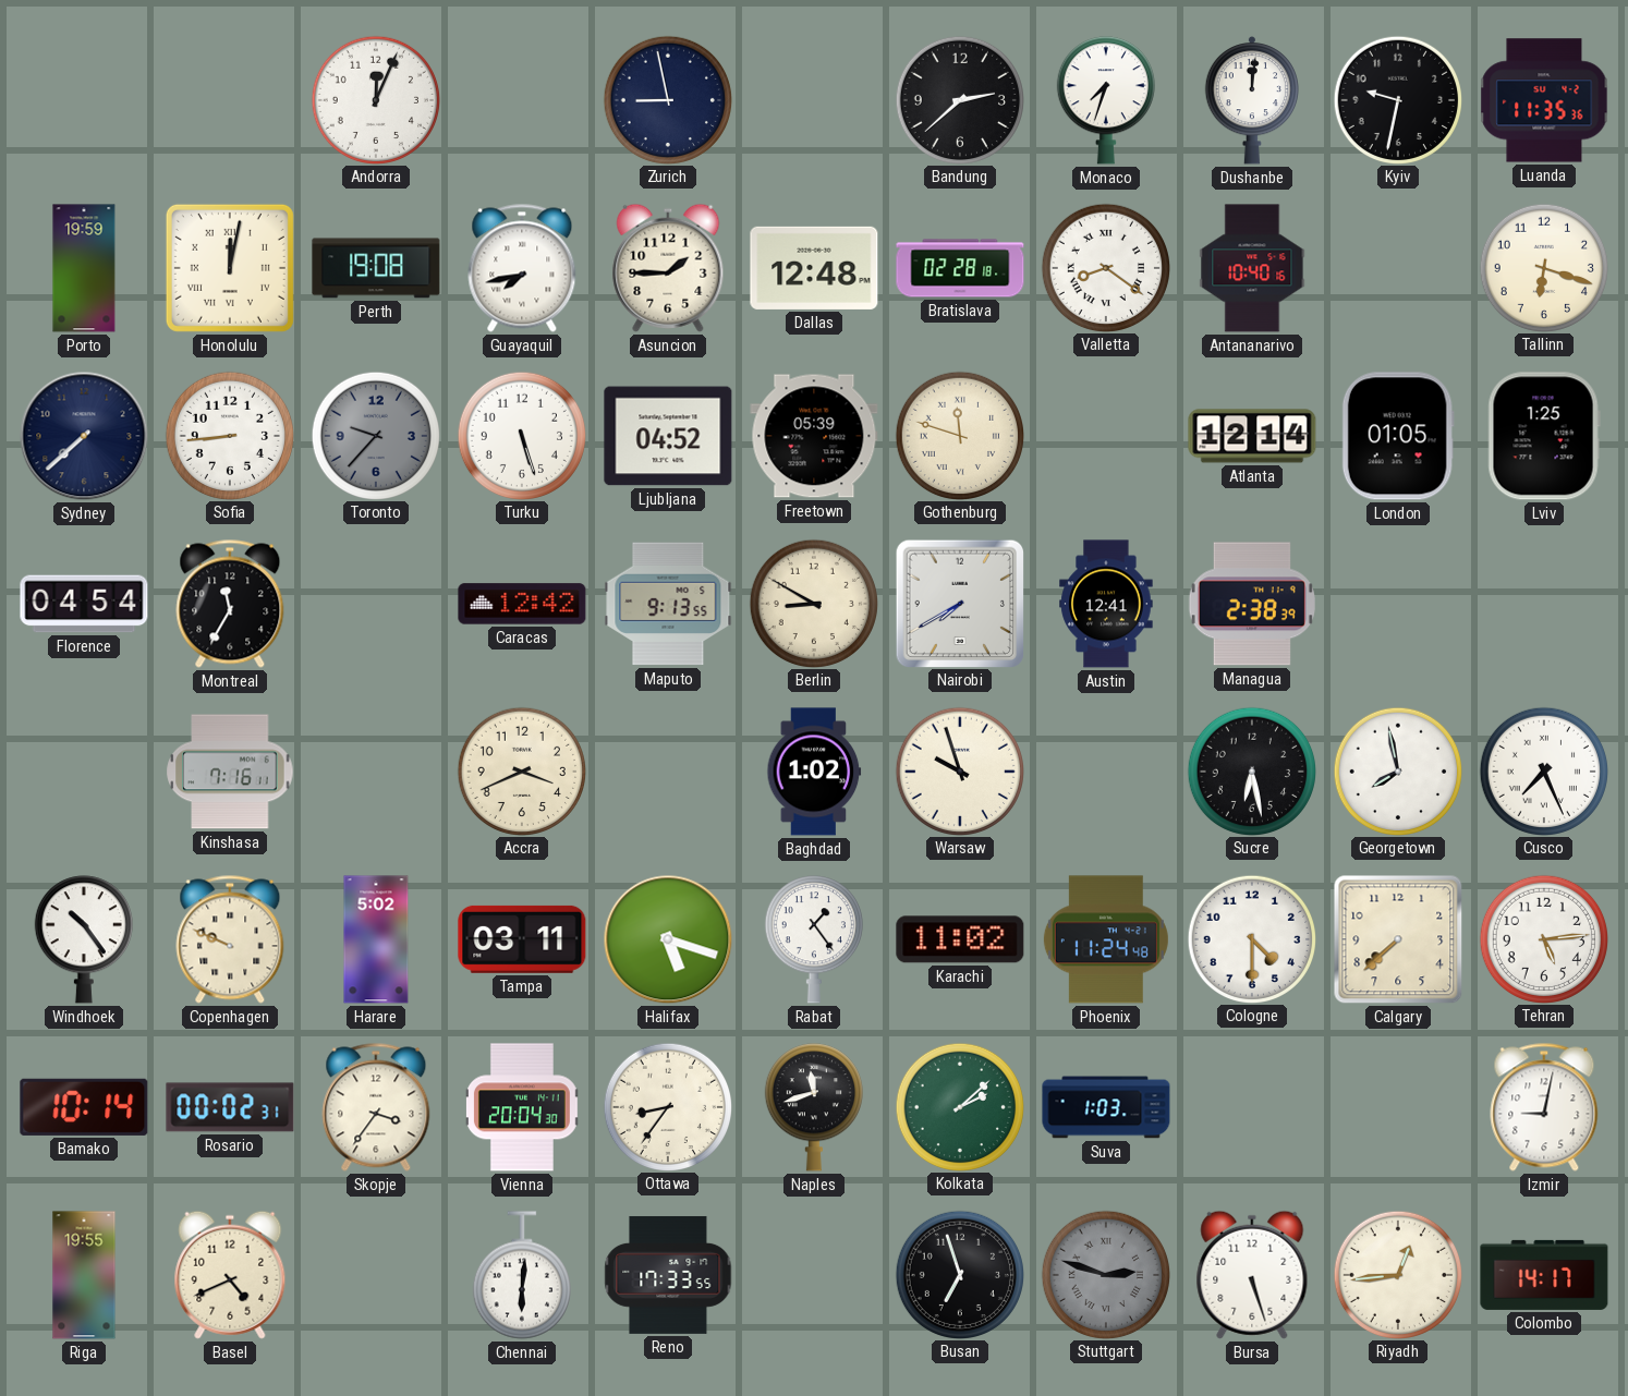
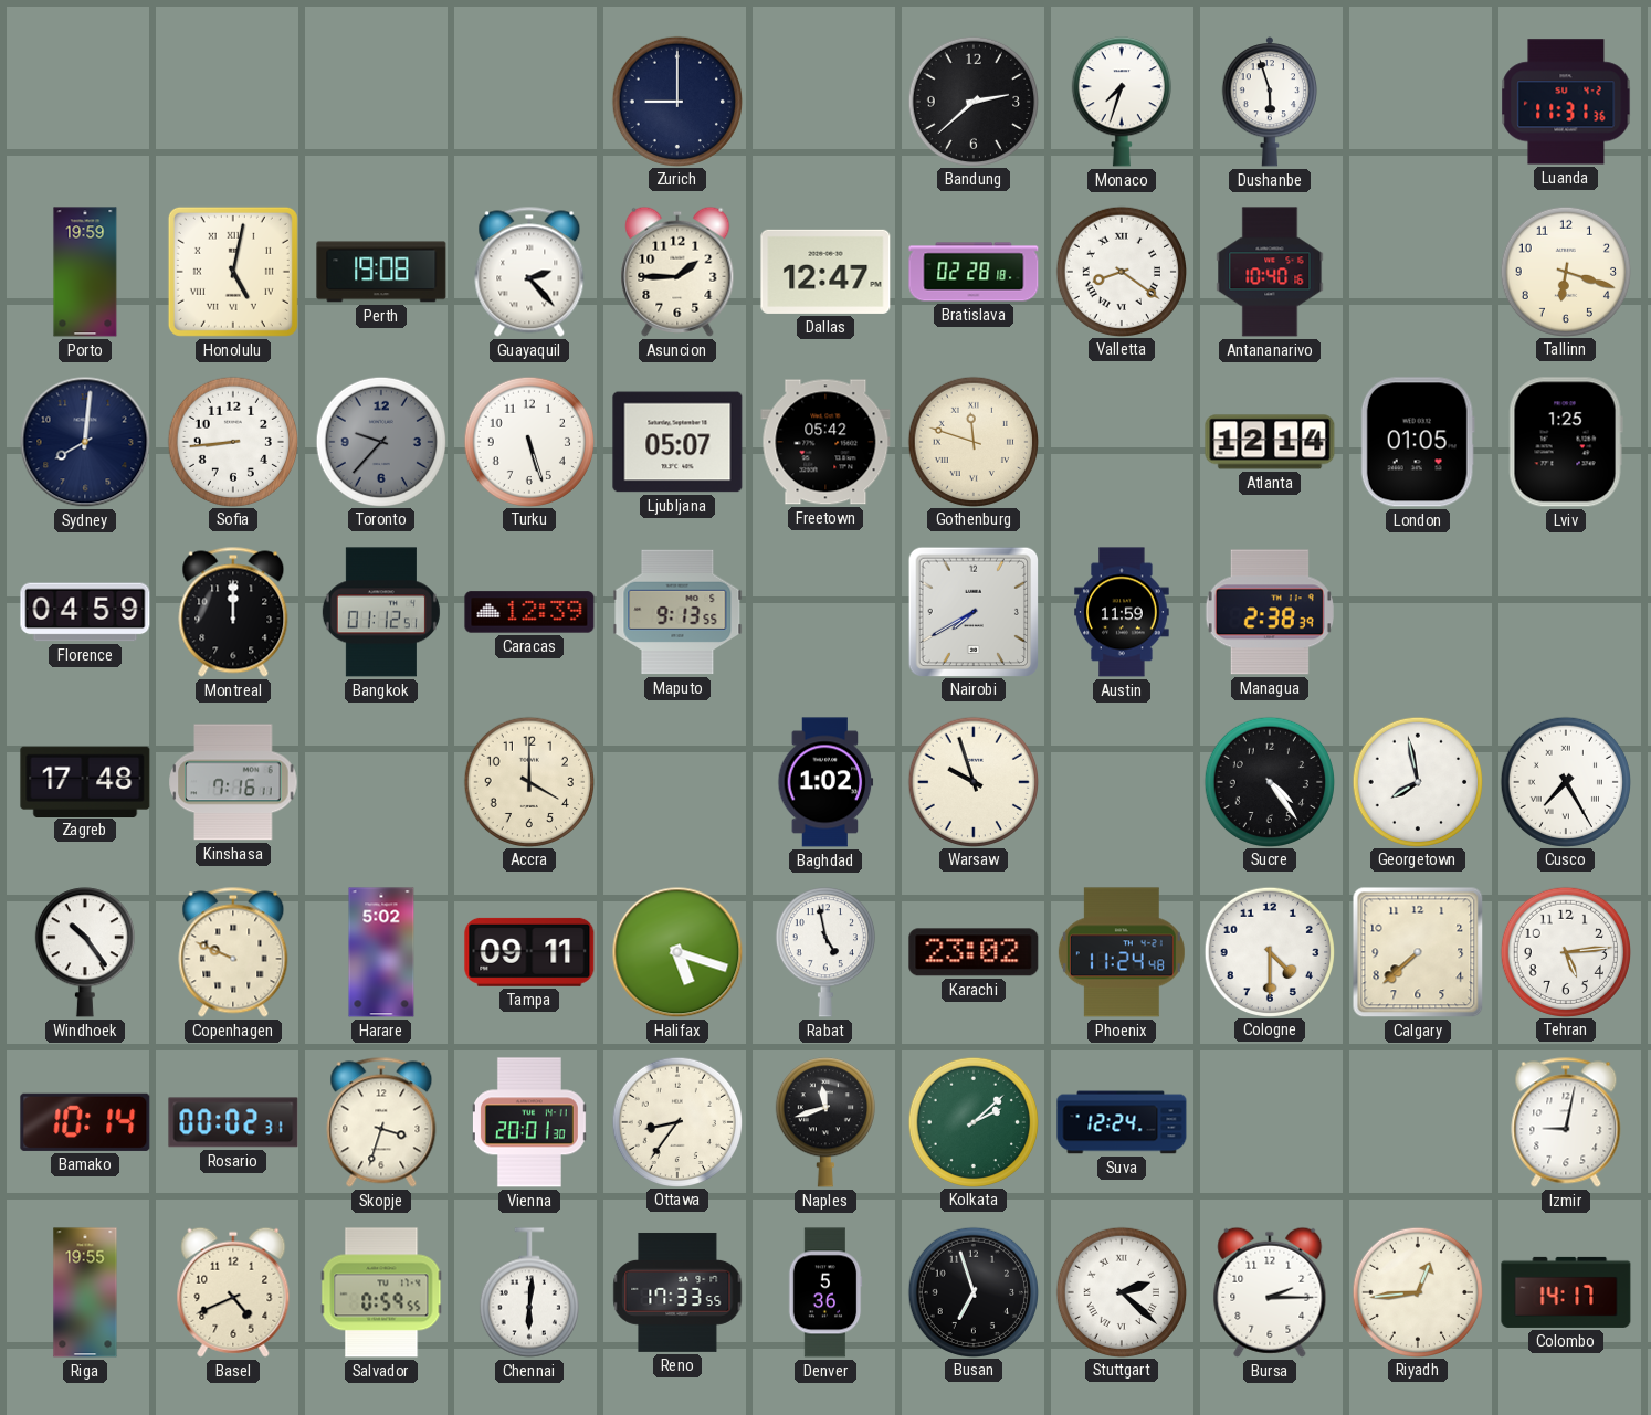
Andorra: 12:04 -> none (375, 99)
Zurich: 8:58 -> 9:00 (676, 101)
Dushanbe: 12:01 -> 5:57 (1270, 103)
Kyiv: 9:32 -> none (1397, 99)
Luanda: 11:35 -> 11:31 (1566, 102)
Honolulu: 12:02 -> 5:02 (233, 272)
Guayaquil: 7:43 -> 2:23 (529, 272)
Dallas: 12:48 -> 12:47 (825, 272)
Sydney: 7:38 -> 8:01 (85, 442)
Ljubljana: 04:52 -> 05:07 (677, 442)
Freetown: 05:39 -> 05:42 (825, 442)
Florence: 04:54 -> 04:59 (85, 612)
Montreal: 11:35 -> 12:00 (233, 612)
Bangkok: none -> 01:12 (381, 612)
Caracas: 12:42 -> 12:39 (529, 612)
Berlin: 8:50 -> none (813, 603)
Austin: 12:41 -> 11:59 (1122, 612)
Zagreb: none -> 17:48 (85, 781)
Accra: 3:41 -> 4:00 (528, 781)
Sucre: 6:28 -> 4:24 (1269, 781)
Cusco: 7:26 -> 7:25 (1565, 781)
Tampa: 03:11 -> 09:11 (529, 952)
Rabat: 1:24 -> 4:58 (825, 952)
Karachi: 11:02 -> 23:02 (974, 952)
Skopje: 3:36 -> 3:33 (381, 1122)
Vienna: 20:04 -> 20:01 (529, 1122)
Suva: 1:03 -> 12:24 (1122, 1122)
Salvador: none -> 0:59 (381, 1292)
Denver: none -> 5:36 (825, 1292)
Stuttgart: 2:48 -> 2:22 (1121, 1291)
Stuttgart dial: grey -> white (1121, 1291)
Bursa: 5:27 -> 2:15 (1270, 1292)
